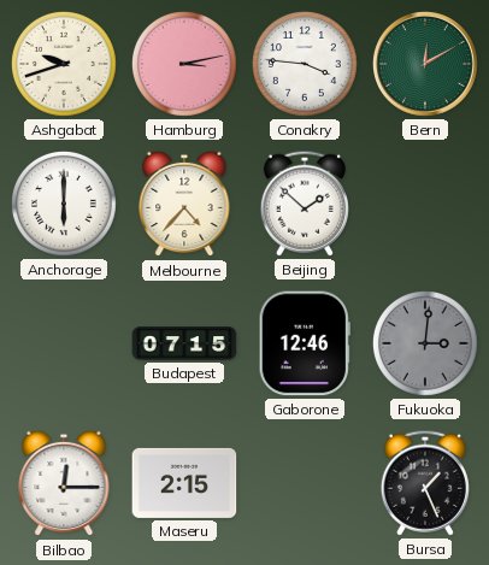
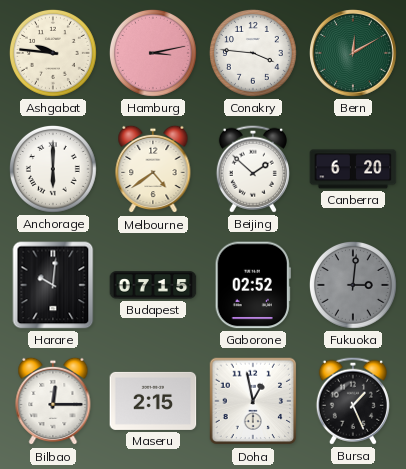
Ashgabat: 9:42 -> 9:46 (53, 53)
Melbourne: 4:37 -> 4:39 (153, 169)
Canberra: none -> 6:20 (353, 169)
Harare: none -> 10:01 (53, 285)
Gaborone: 12:46 -> 02:52 (253, 285)
Doha: none -> 12:58 (253, 401)
